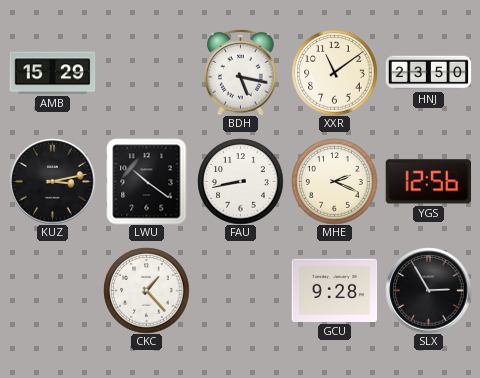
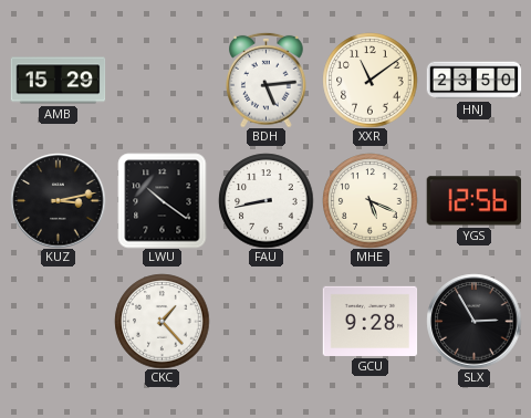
BDH: 5:17 -> 5:14 (267, 80)
MHE: 2:19 -> 5:19 (369, 200)
